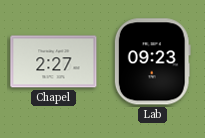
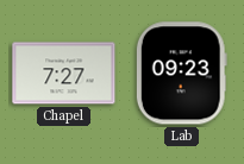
Chapel: 2:27 -> 7:27 (64, 74)
